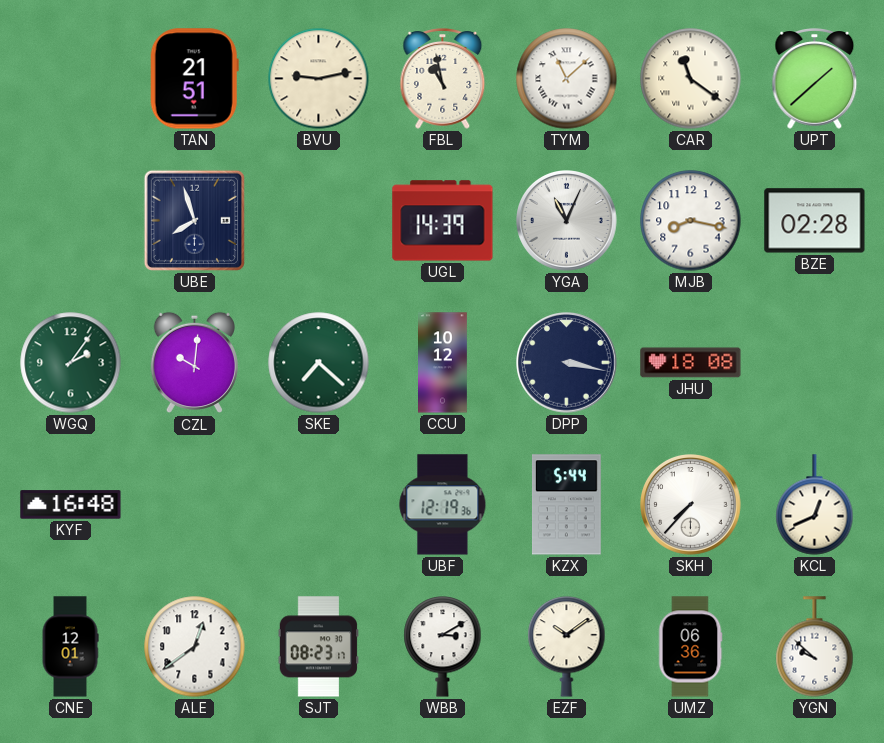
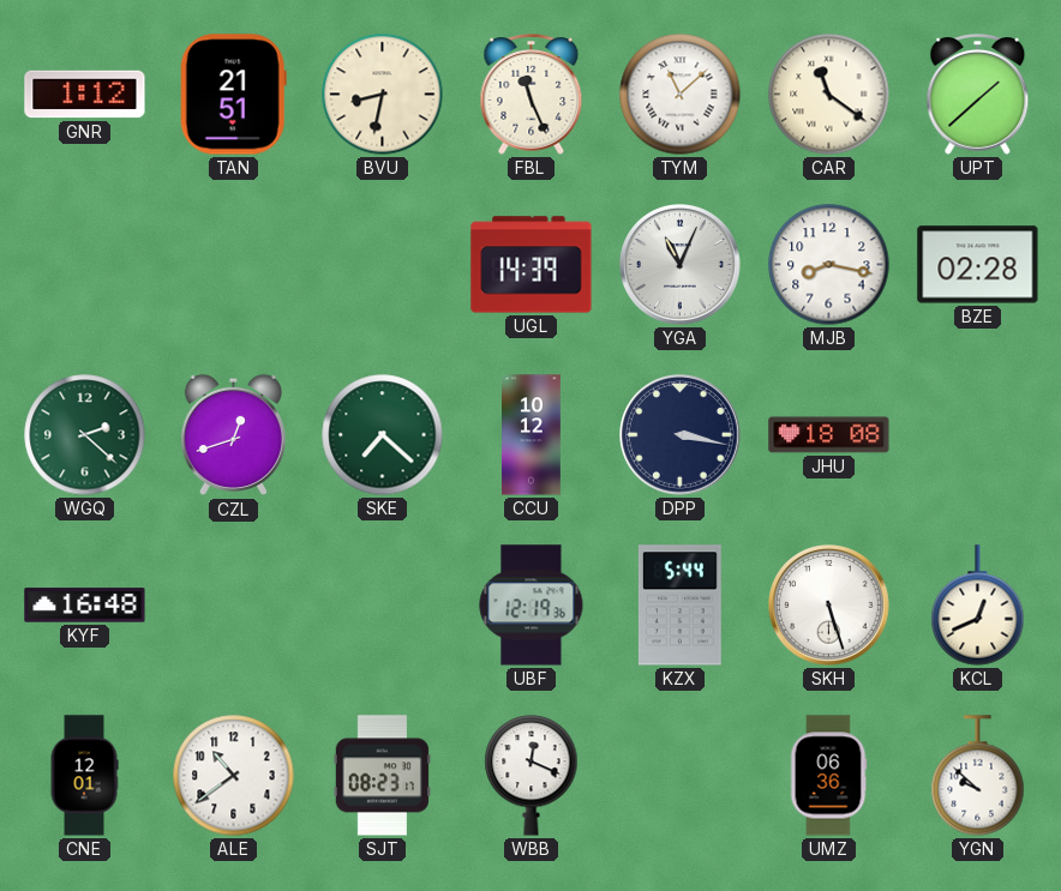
GNR: none -> 1:12 (85, 95)
BVU: 9:13 -> 8:32 (383, 95)
FBL: 10:58 -> 11:26 (532, 95)
UBE: 7:57 -> none (194, 220)
WGQ: 2:06 -> 2:22 (85, 435)
CZL: 10:01 -> 12:42 (233, 435)
SKH: 7:37 -> 5:27 (829, 606)
ALE: 12:39 -> 10:39 (234, 776)
WBB: 3:10 -> 12:19 (532, 776)
EZF: 10:09 -> none (567, 647)
